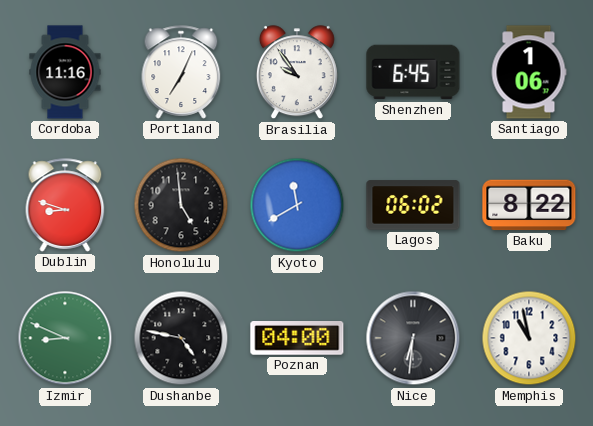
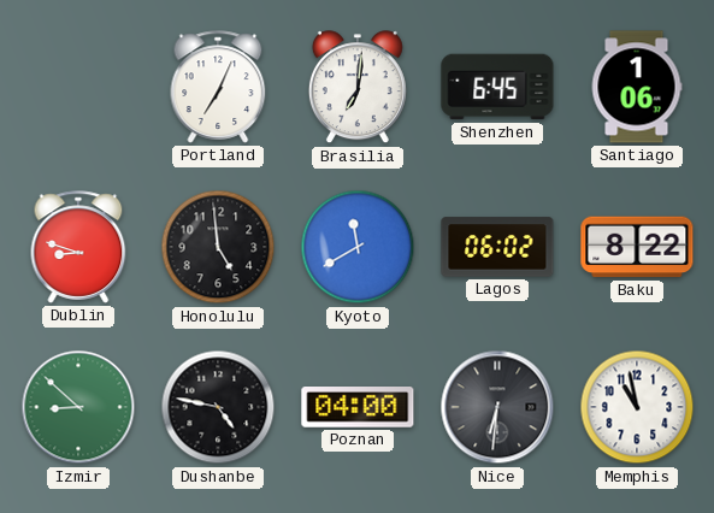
Cordoba: 11:16 -> none (65, 72)
Brasilia: 9:54 -> 7:01 (358, 88)
Izmir: 8:49 -> 8:52 (78, 407)
